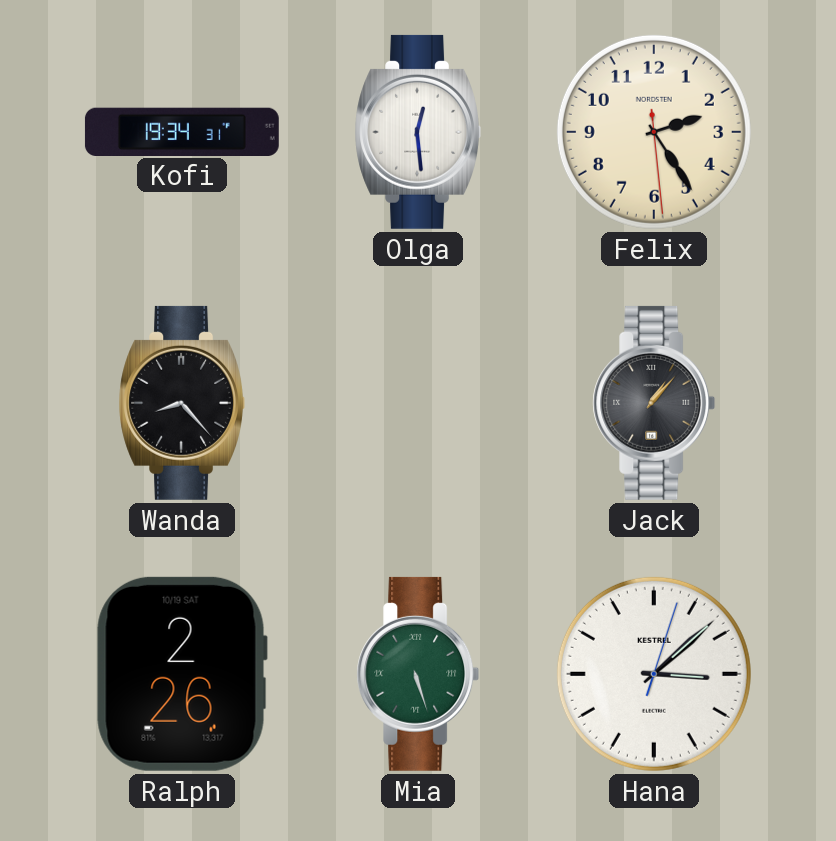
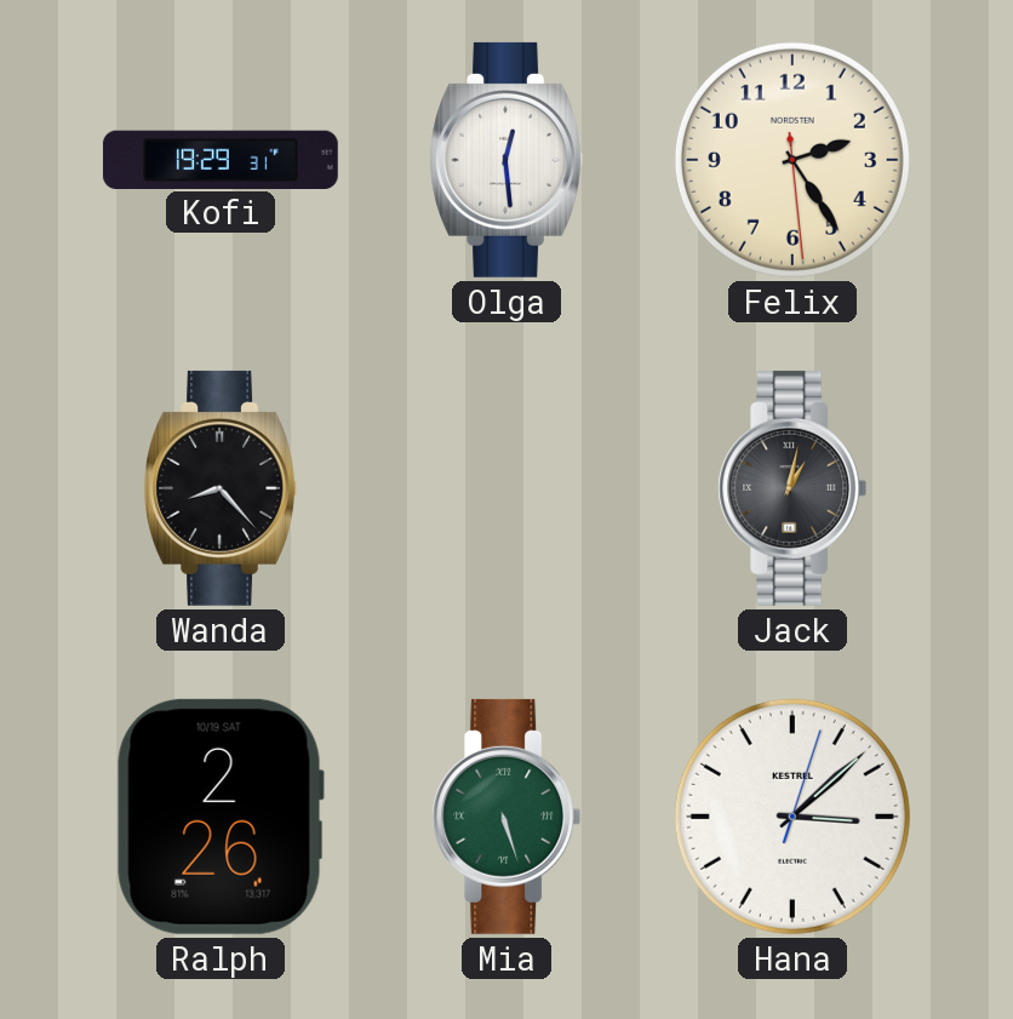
Kofi: 19:34 -> 19:29 (221, 159)
Jack: 1:07 -> 1:02 (792, 488)
